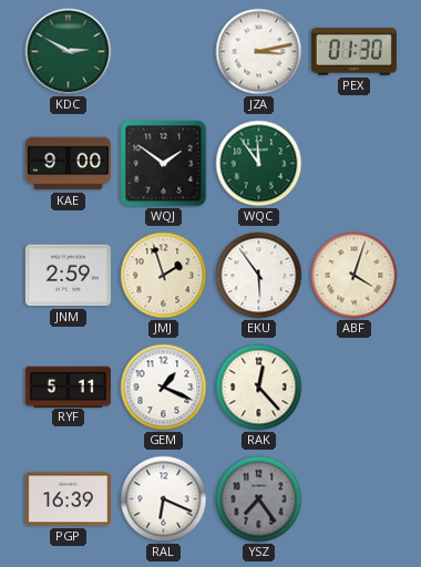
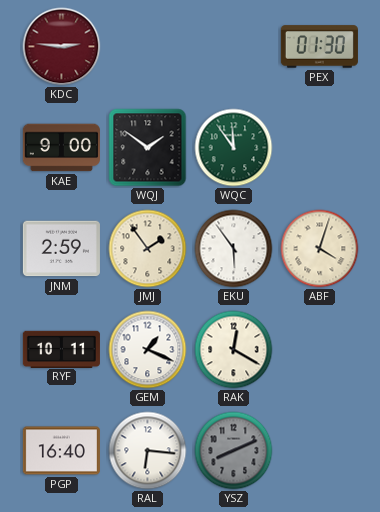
KDC: 2:50 -> 2:46 (62, 47)
KDC dial: green -> burgundy (62, 47)
JZA: 3:13 -> none (259, 52)
JMJ: 1:57 -> 1:54 (148, 249)
RYF: 5:11 -> 10:11 (61, 349)
RAK: 12:23 -> 12:20 (234, 350)
PGP: 16:39 -> 16:40 (61, 451)
RAL: 6:19 -> 6:16 (148, 451)
YSZ: 7:24 -> 8:11 (234, 451)
